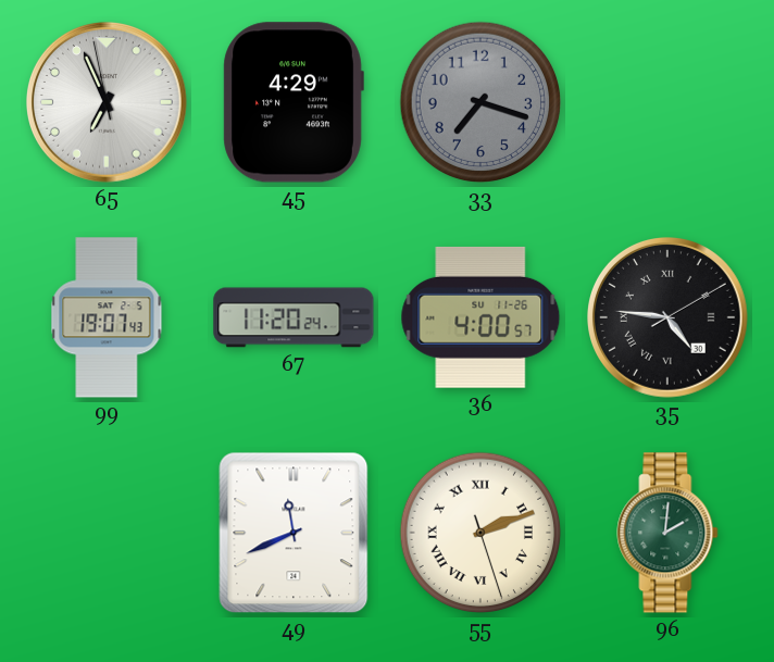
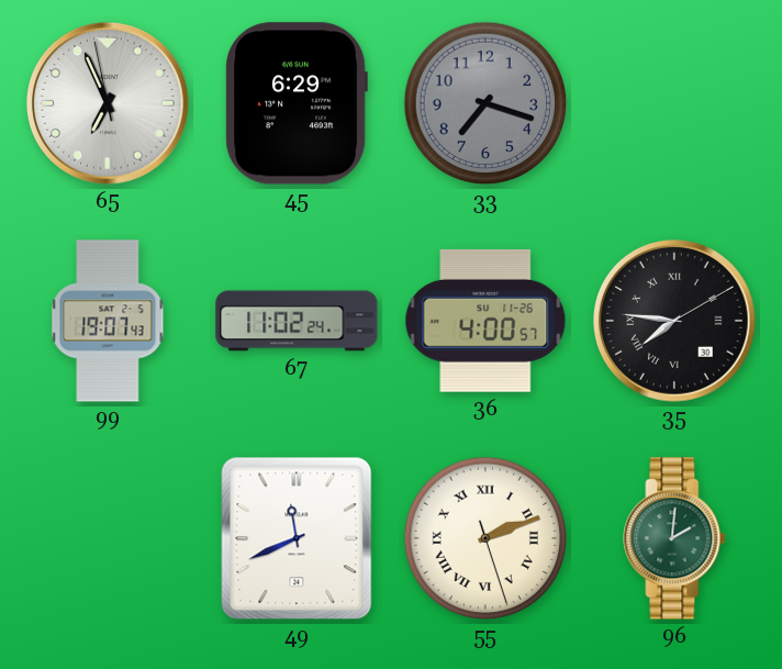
45: 4:29 -> 6:29 (297, 103)
67: 11:20 -> 11:02 (297, 321)
35: 4:46 -> 7:46 (675, 322)
